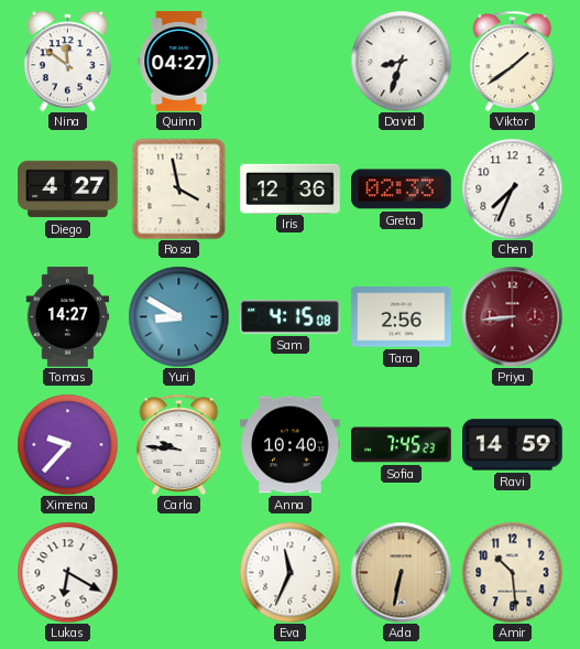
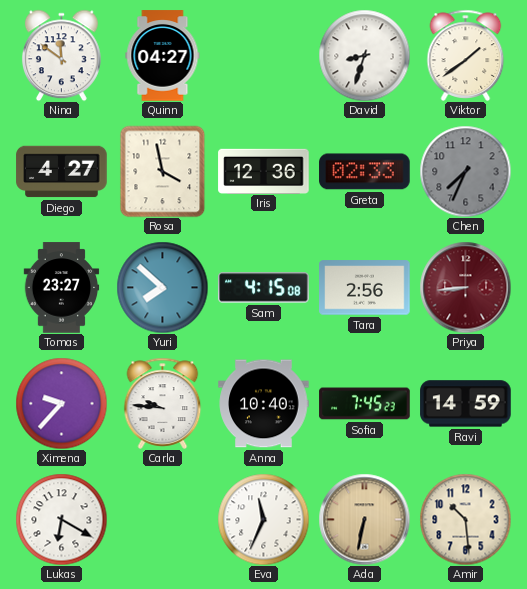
Chen dial: white -> grey (465, 171)
Tomas: 14:27 -> 23:27 (62, 288)
Yuri: 8:50 -> 7:52 (162, 287)
